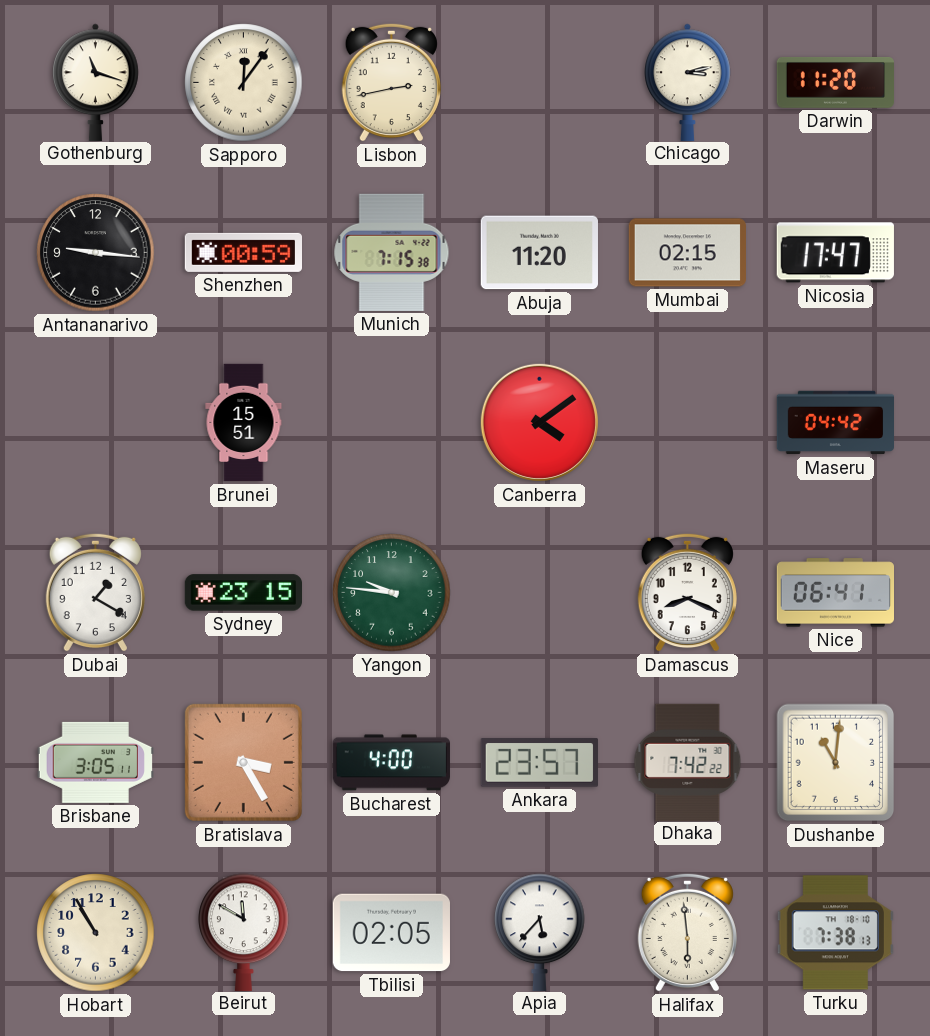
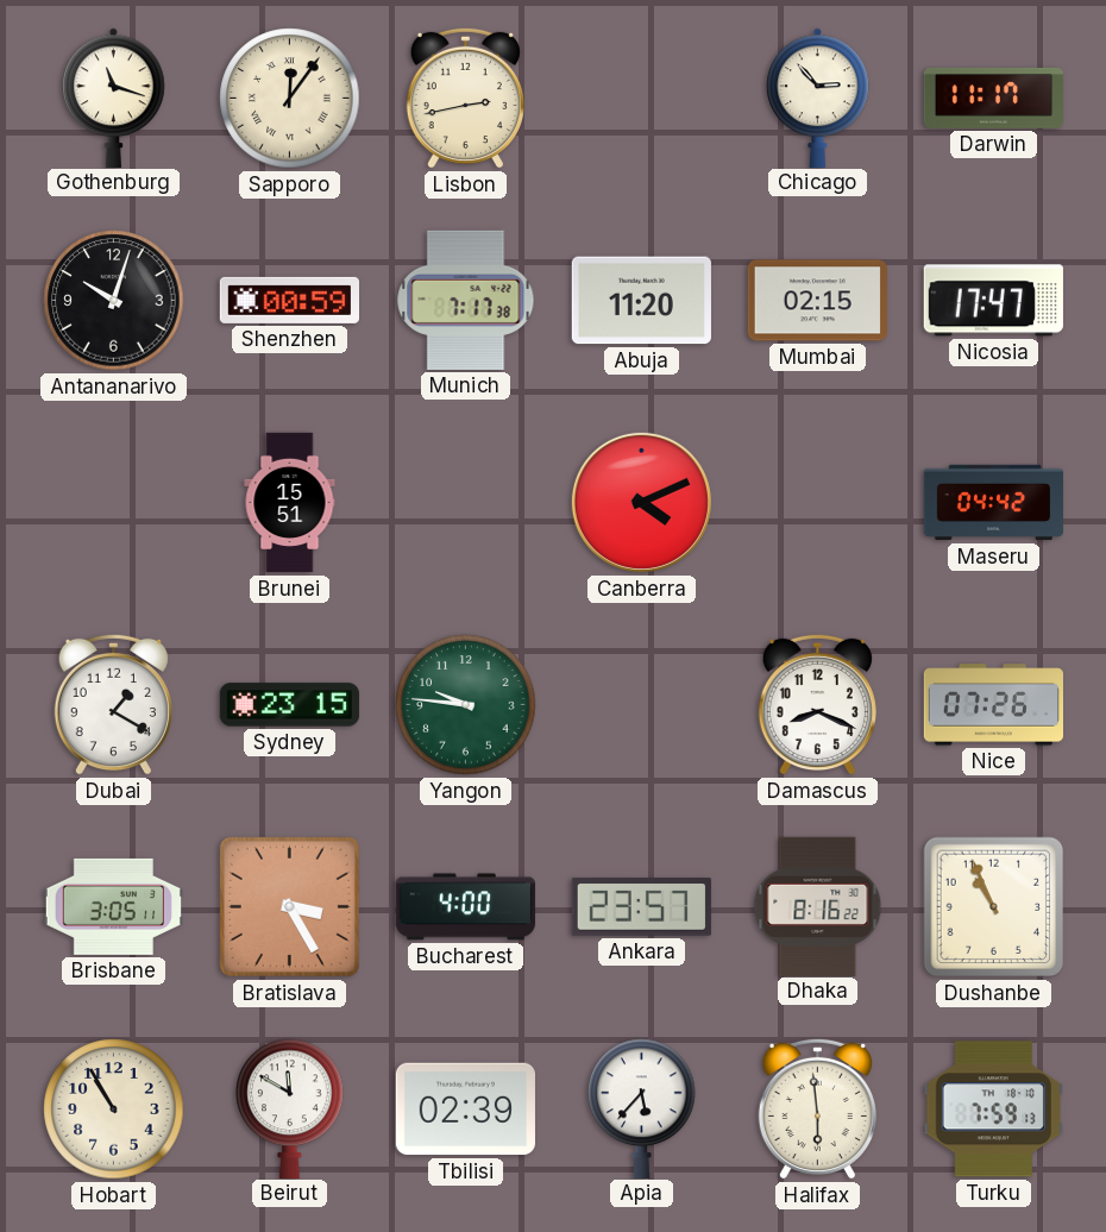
Chicago: 3:13 -> 2:53 (818, 98)
Darwin: 11:20 -> 11:17 (993, 99)
Antananarivo: 9:16 -> 10:03 (114, 301)
Munich: 7:15 -> 7:17 (466, 300)
Canberra: 4:09 -> 4:11 (641, 502)
Nice: 06:41 -> 07:26 (993, 705)
Dhaka: 7:42 -> 8:16 (818, 906)
Dushanbe: 11:01 -> 10:56 (994, 907)
Tbilisi: 02:05 -> 02:39 (465, 1110)
Turku: 7:38 -> 7:59 (993, 1110)
